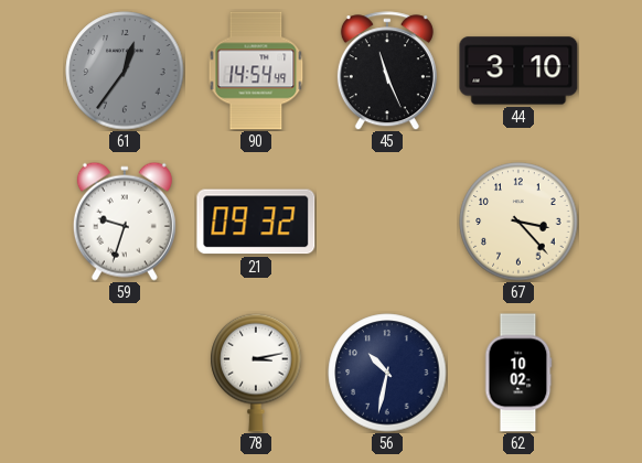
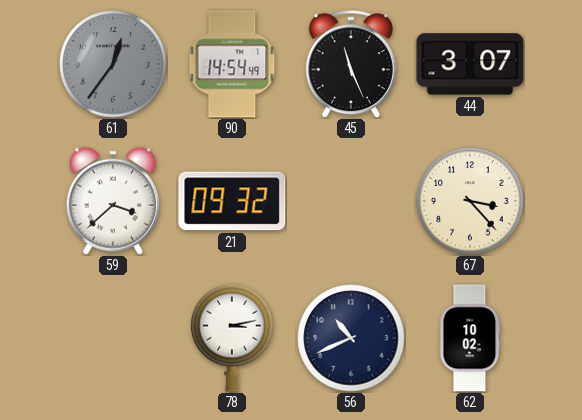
44: 3:10 -> 3:07 (470, 64)
59: 9:33 -> 3:38 (113, 201)
56: 10:32 -> 10:41 (351, 338)
